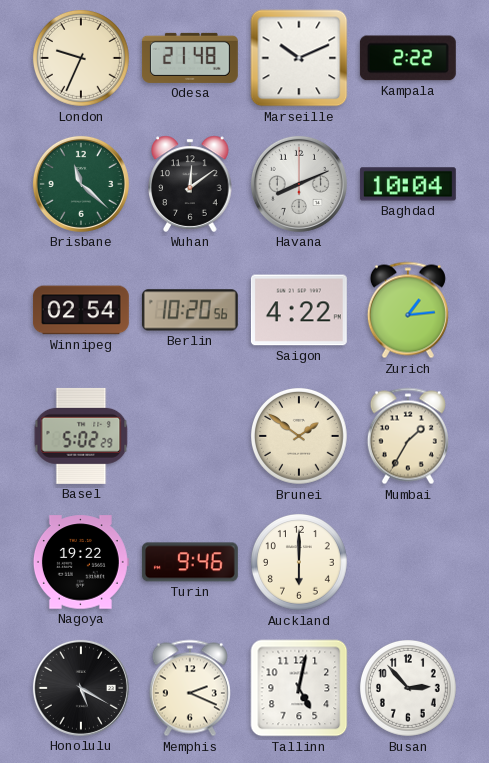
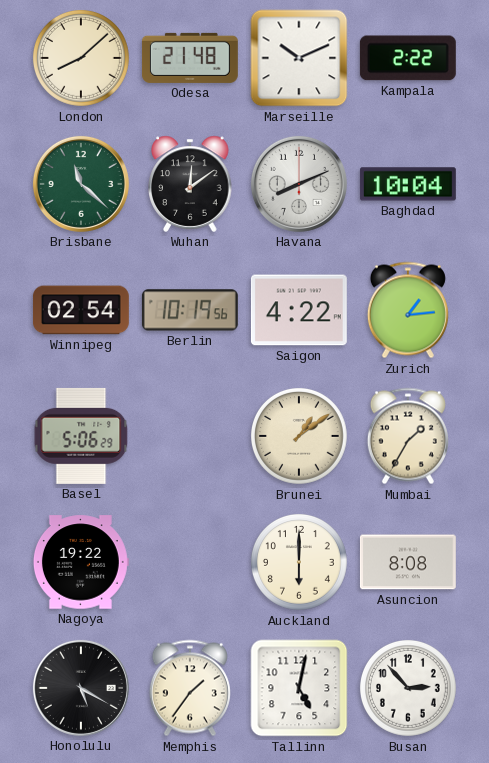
London: 9:34 -> 8:08 (81, 58)
Berlin: 10:20 -> 10:19 (190, 310)
Basel: 5:02 -> 5:06 (81, 436)
Brunei: 1:51 -> 1:09 (299, 436)
Turin: 9:46 -> none (190, 562)
Asuncion: none -> 8:08 (408, 562)
Memphis: 2:19 -> 1:36 (190, 688)
